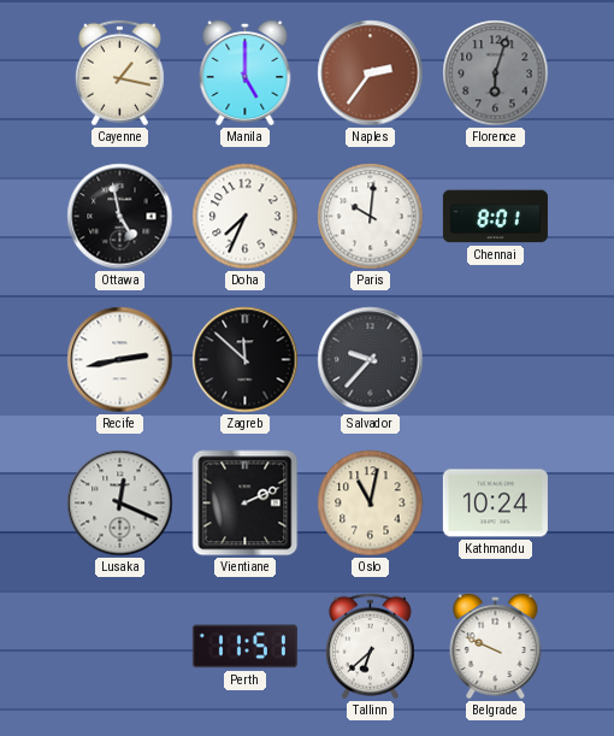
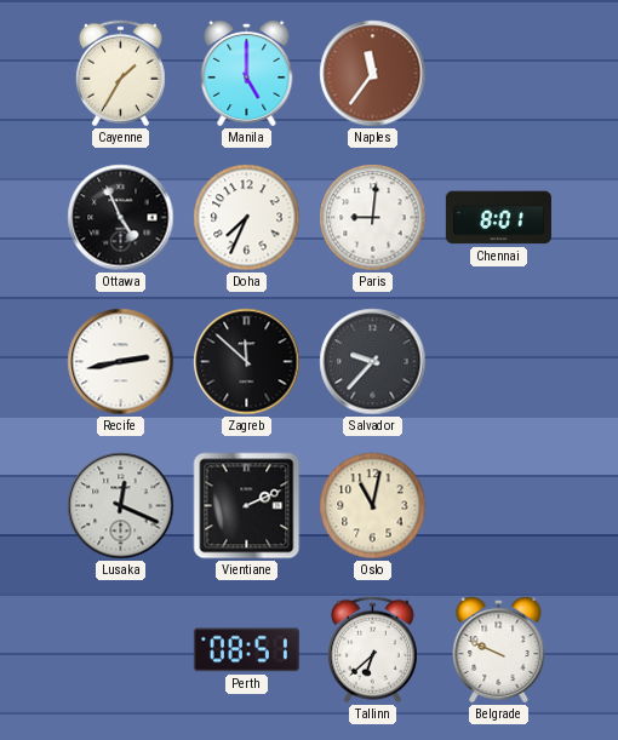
Cayenne: 1:17 -> 1:35 (120, 74)
Naples: 2:36 -> 11:36 (373, 74)
Florence: 6:03 -> none (496, 73)
Ottawa: 4:58 -> 4:56 (121, 218)
Paris: 10:01 -> 9:01 (373, 218)
Kathmandu: 10:24 -> none (495, 504)
Perth: 11:51 -> 08:51 (246, 650)
